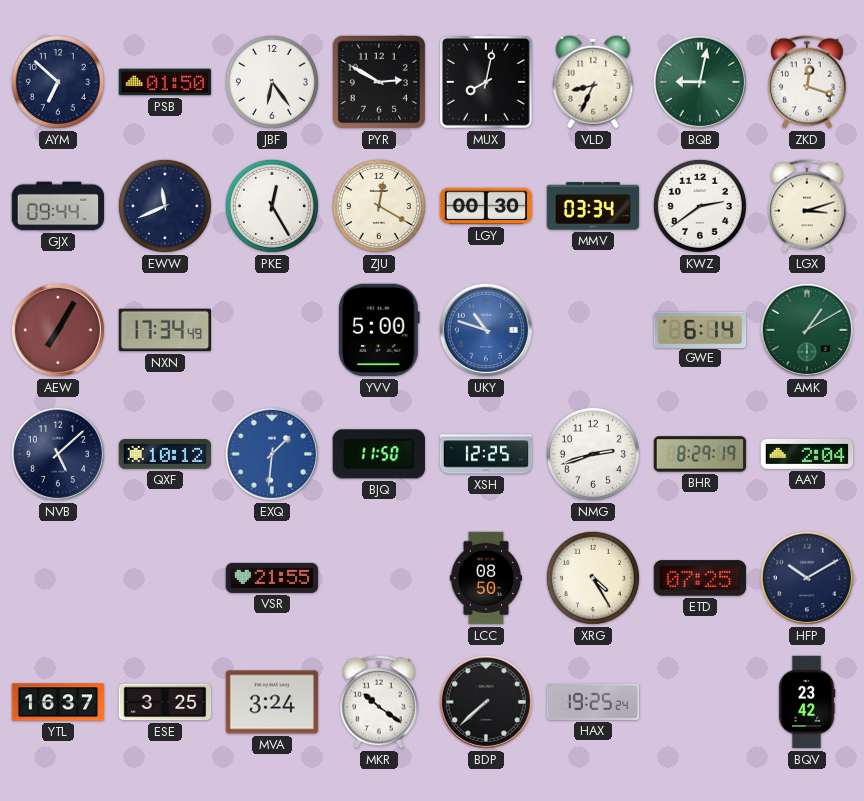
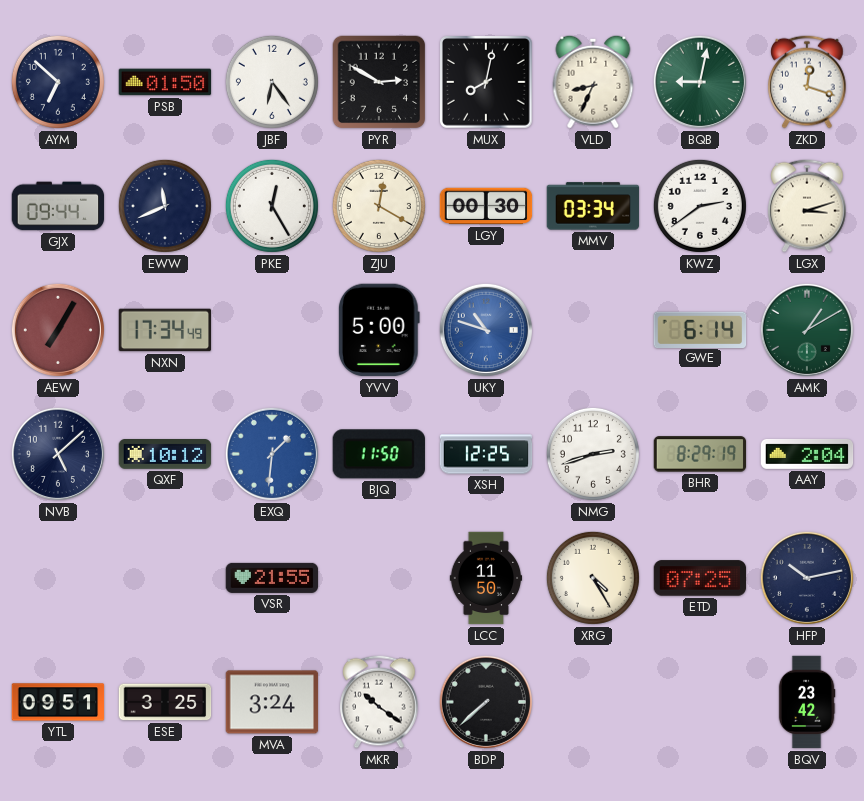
LCC: 08:50 -> 11:50 (486, 578)
HFP: 10:10 -> 10:13 (807, 578)
YTL: 16:37 -> 09:51 (58, 702)
HAX: 19:25 -> none (593, 702)
